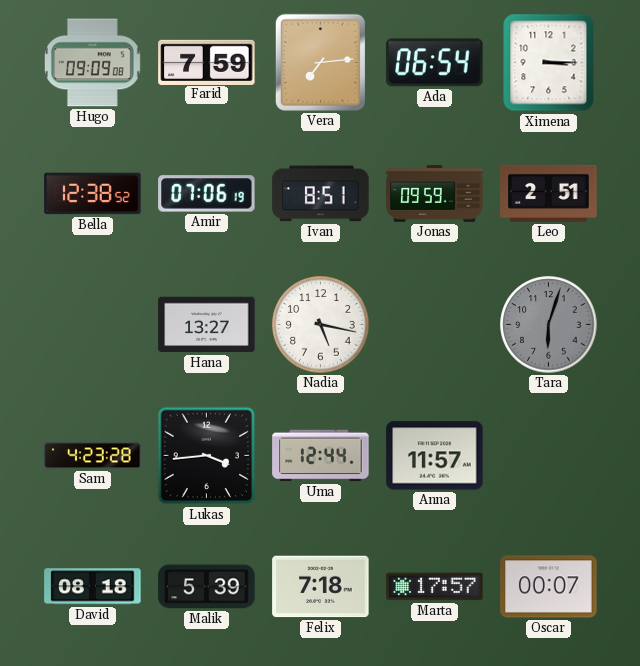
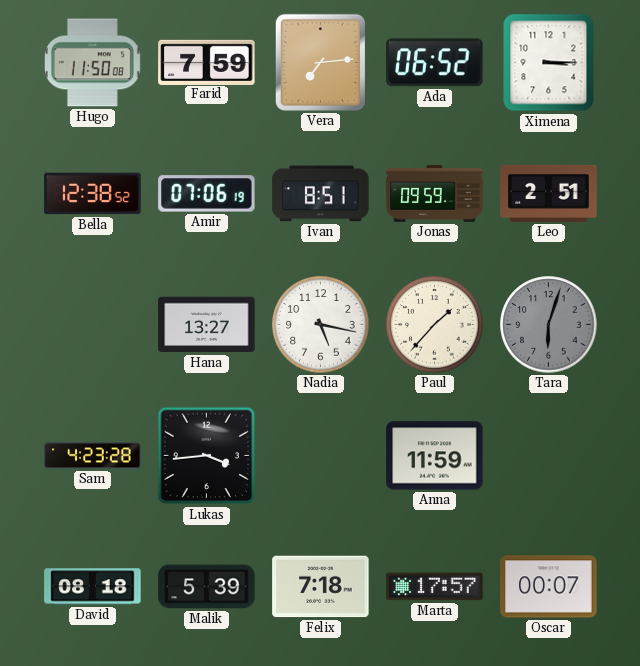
Hugo: 09:09 -> 11:50 (93, 63)
Ada: 06:54 -> 06:52 (435, 63)
Paul: none -> 1:37 (435, 325)
Uma: 12:44 -> none (321, 456)
Anna: 11:57 -> 11:59 (435, 456)
